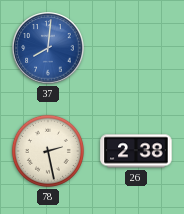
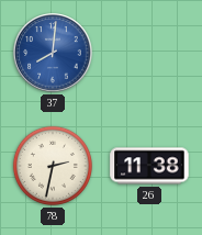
78: 2:28 -> 2:32 (53, 166)
26: 2:38 -> 11:38 (149, 166)
